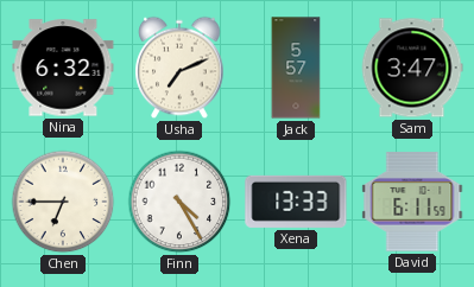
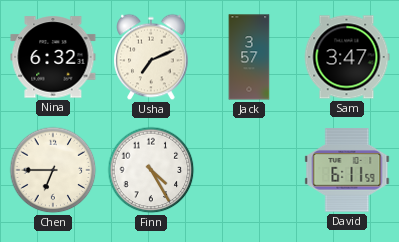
Jack: 5:57 -> 3:57 (249, 57)
Xena: 13:33 -> none (296, 202)
